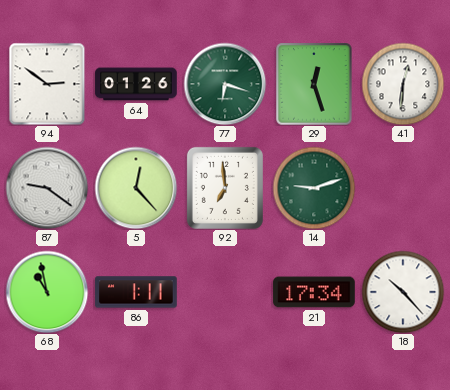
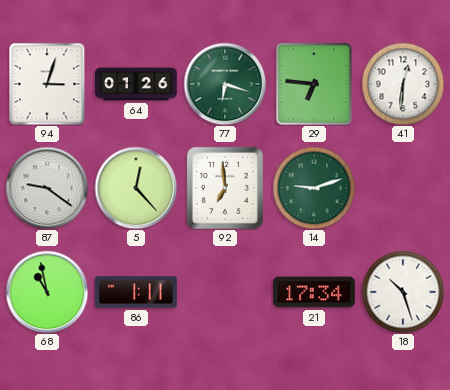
94: 2:51 -> 3:03 (47, 84)
29: 12:27 -> 6:46 (314, 84)
18: 10:23 -> 10:27 (403, 292)
